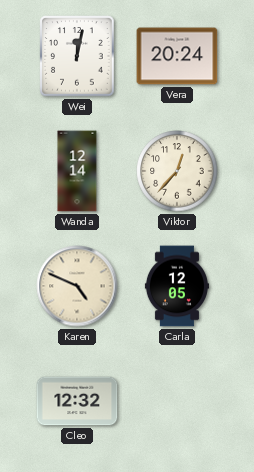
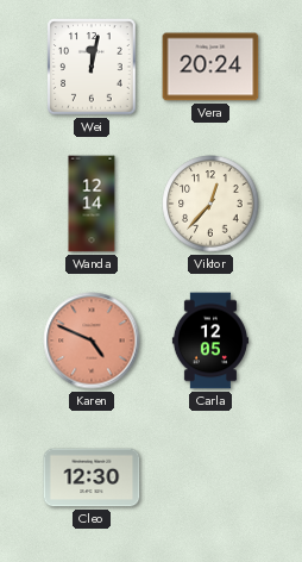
Karen dial: cream -> salmon (92, 341)
Cleo: 12:32 -> 12:30 (92, 477)
